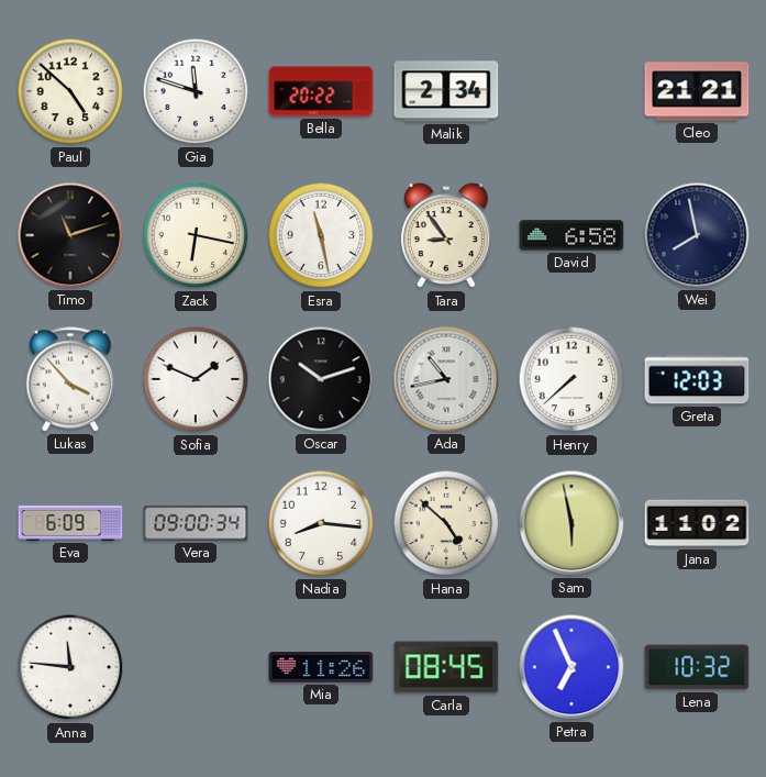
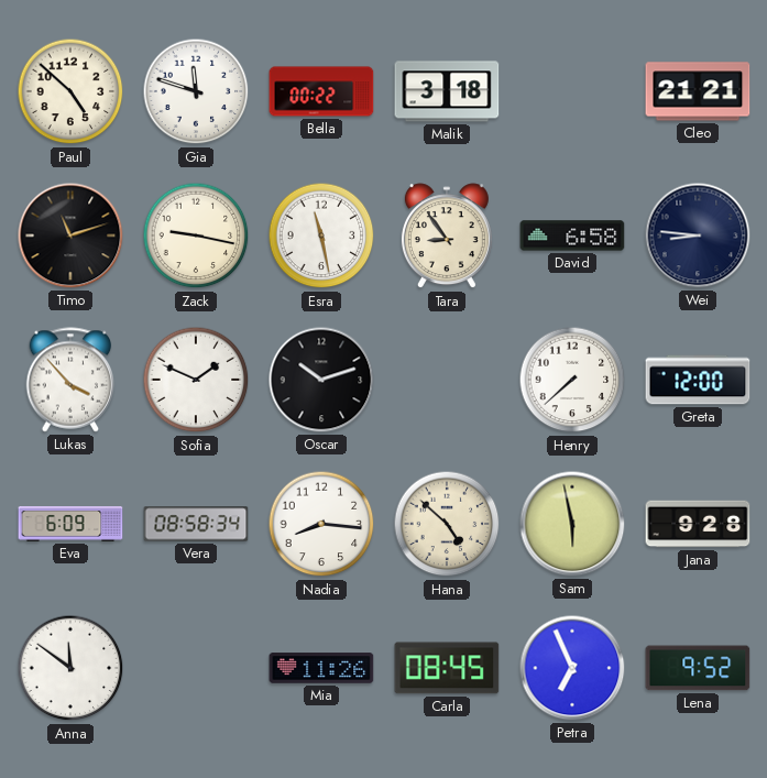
Bella: 20:22 -> 00:22 (321, 91)
Malik: 2:34 -> 3:18 (447, 91)
Zack: 6:17 -> 9:17 (196, 235)
Wei: 7:58 -> 8:46 (698, 235)
Ada: 10:43 -> none (446, 379)
Greta: 12:03 -> 12:00 (698, 380)
Vera: 09:00 -> 08:58 (196, 524)
Jana: 11:02 -> 9:28 (698, 524)
Anna: 11:46 -> 11:51 (70, 668)
Lena: 10:32 -> 9:52 (698, 668)
